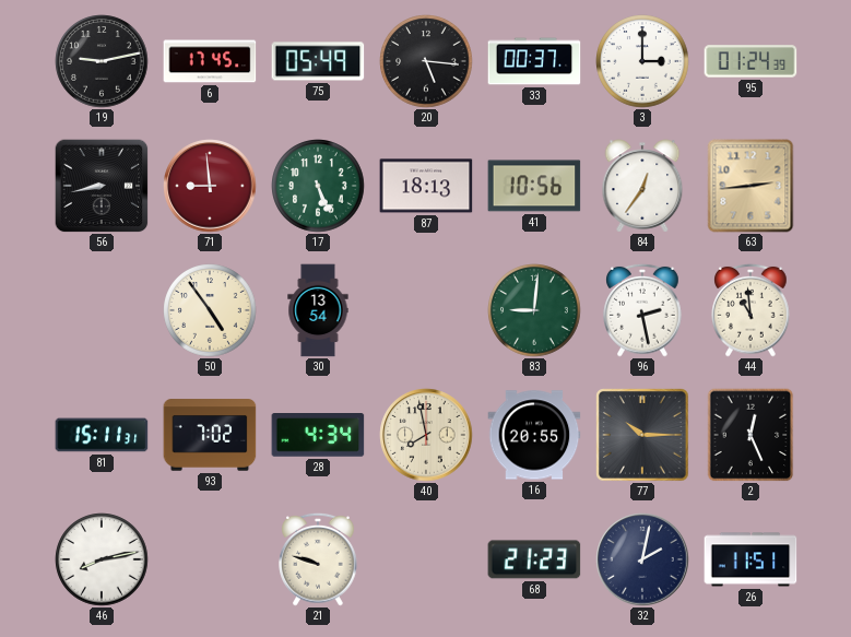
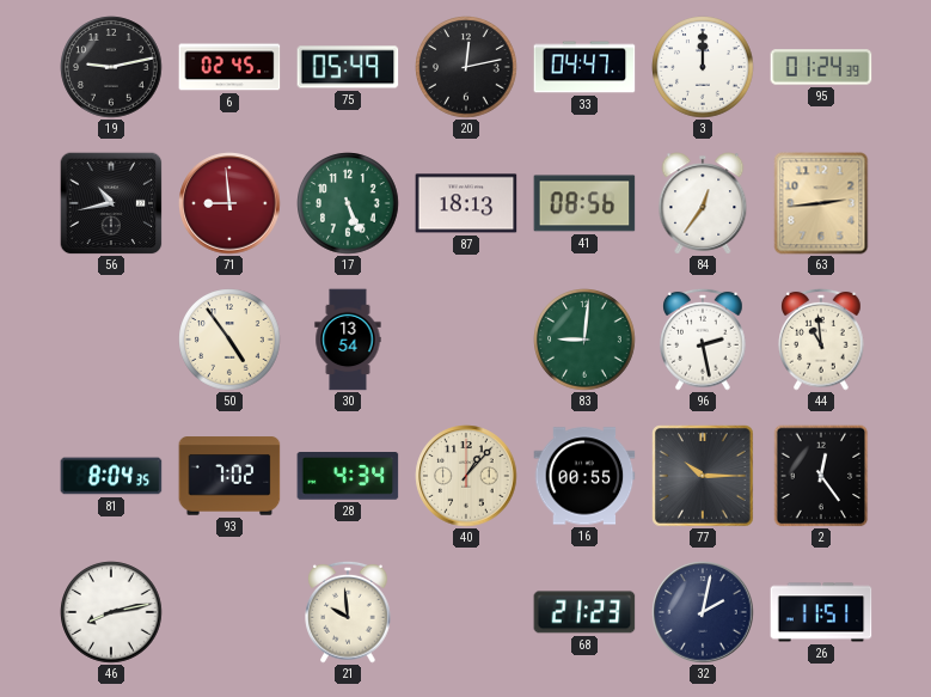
6: 17:45 -> 02:45 (229, 67)
20: 5:16 -> 12:13 (466, 67)
33: 00:37 -> 04:47 (584, 67)
3: 3:00 -> 12:00 (703, 67)
56: 8:43 -> 10:43 (111, 203)
41: 10:56 -> 08:56 (584, 203)
81: 15:11 -> 8:04 (111, 476)
40: 7:58 -> 1:07 (466, 476)
16: 20:55 -> 00:55 (584, 476)
2: 12:26 -> 12:24 (821, 476)
21: 9:48 -> 9:59 (348, 612)
